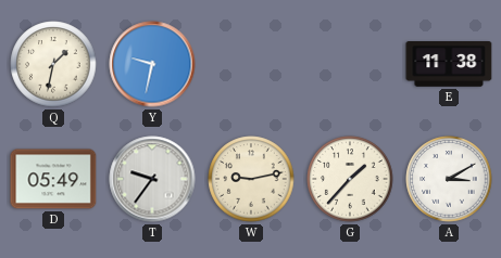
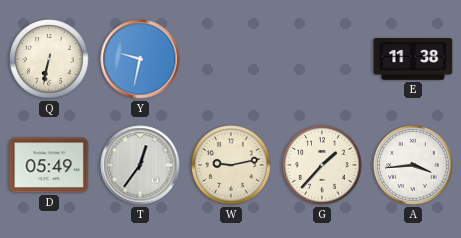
Q: 1:32 -> 6:32 (49, 59)
T: 9:36 -> 12:36 (140, 165)
A: 3:10 -> 3:44 (413, 165)
